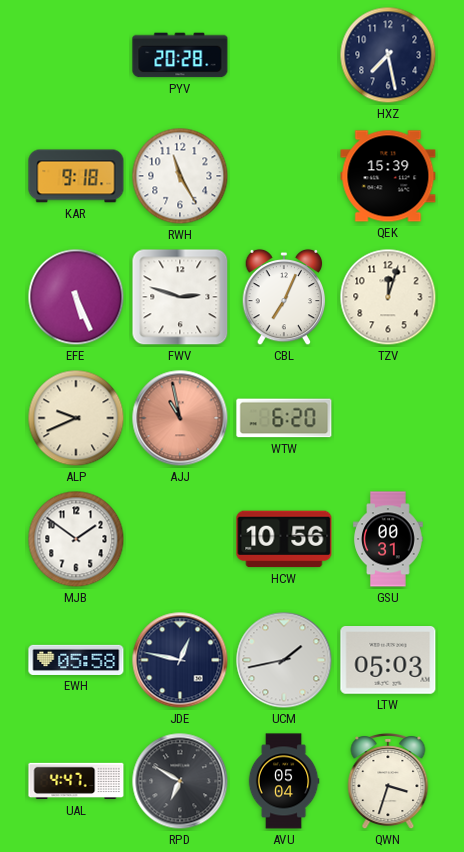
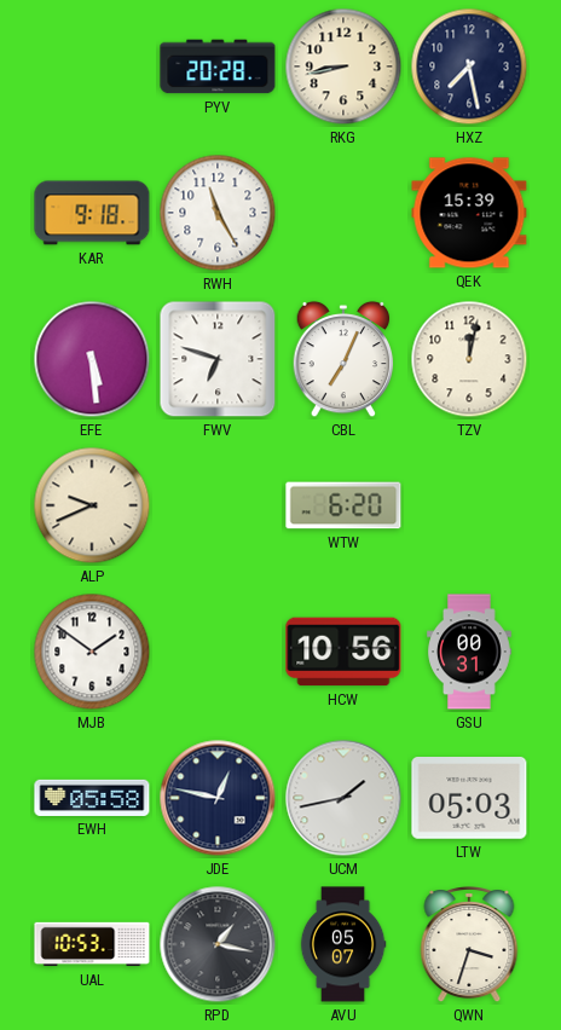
RKG: none -> 8:43 (343, 66)
EFE: 5:26 -> 5:29 (92, 359)
FWV: 2:48 -> 6:48 (218, 359)
TZV: 12:03 -> 12:02 (469, 359)
AJJ: 10:58 -> none (180, 418)
UAL: 4:47 -> 10:53 (92, 944)
RPD: 6:50 -> 1:17 (218, 944)
AVU: 05:04 -> 05:07 (343, 944)
